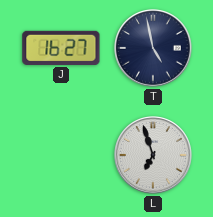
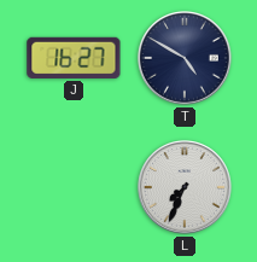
T: 4:58 -> 4:50 (185, 58)
L: 6:57 -> 7:34 (185, 187)
